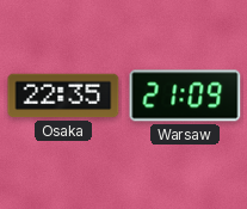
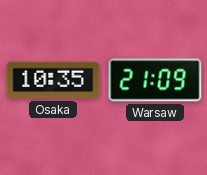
Osaka: 22:35 -> 10:35 (53, 80)
